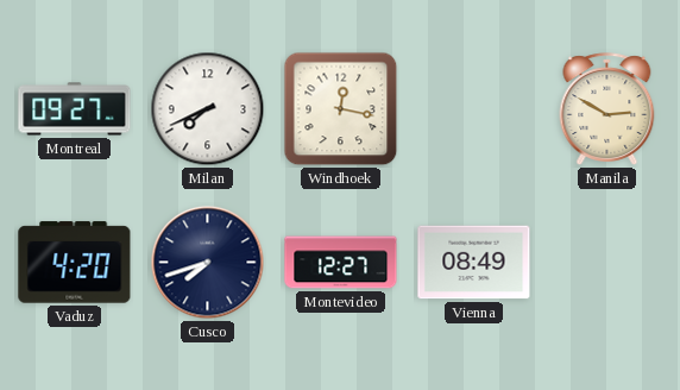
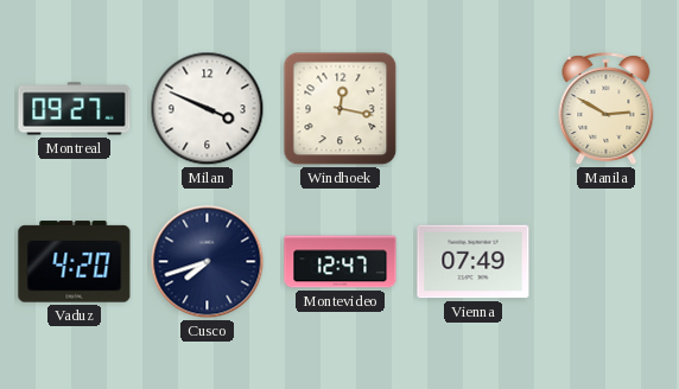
Milan: 7:41 -> 3:49 (208, 109)
Montevideo: 12:27 -> 12:47 (341, 262)
Vienna: 08:49 -> 07:49 (474, 262)
